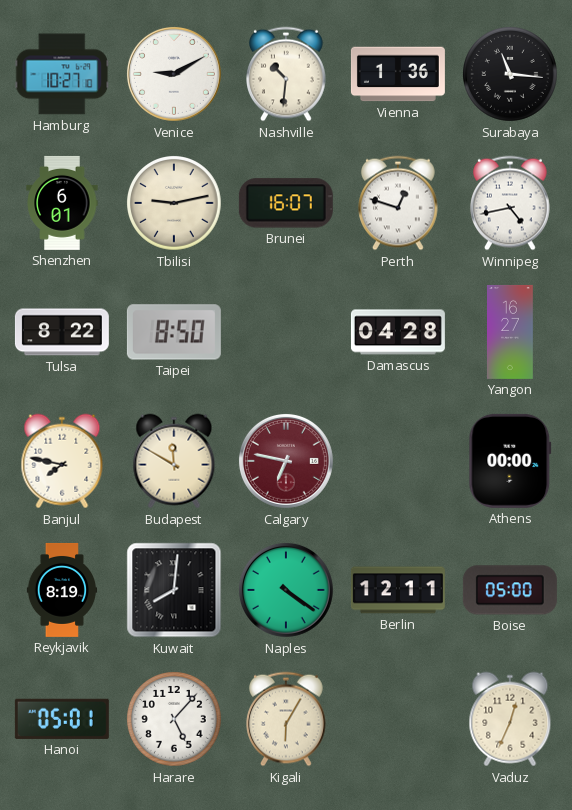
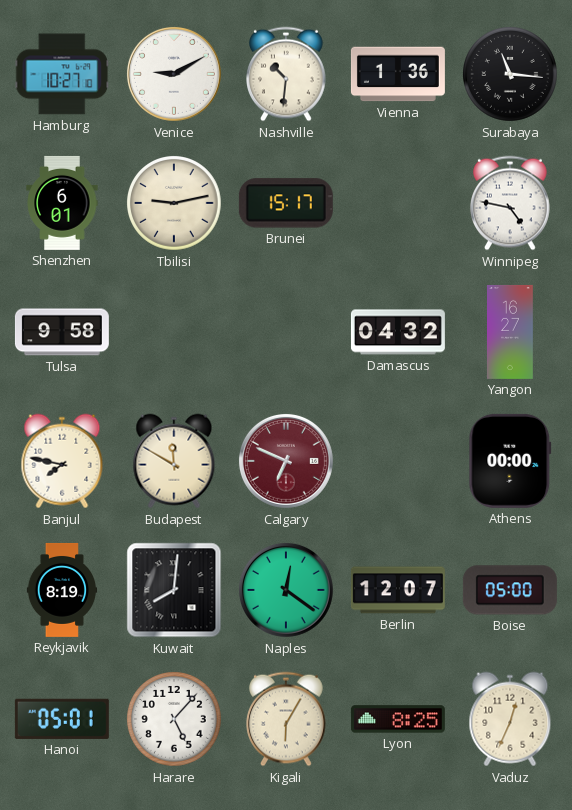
Brunei: 16:07 -> 15:17 (286, 203)
Perth: 12:48 -> none (399, 203)
Winnipeg: 4:43 -> 4:47 (511, 203)
Tulsa: 8:22 -> 9:58 (62, 332)
Taipei: 8:50 -> none (174, 332)
Damascus: 04:28 -> 04:32 (398, 332)
Calgary: 6:47 -> 6:49 (286, 461)
Naples: 4:21 -> 12:21 (286, 590)
Berlin: 12:11 -> 12:07 (398, 590)
Lyon: none -> 8:25 (398, 719)
